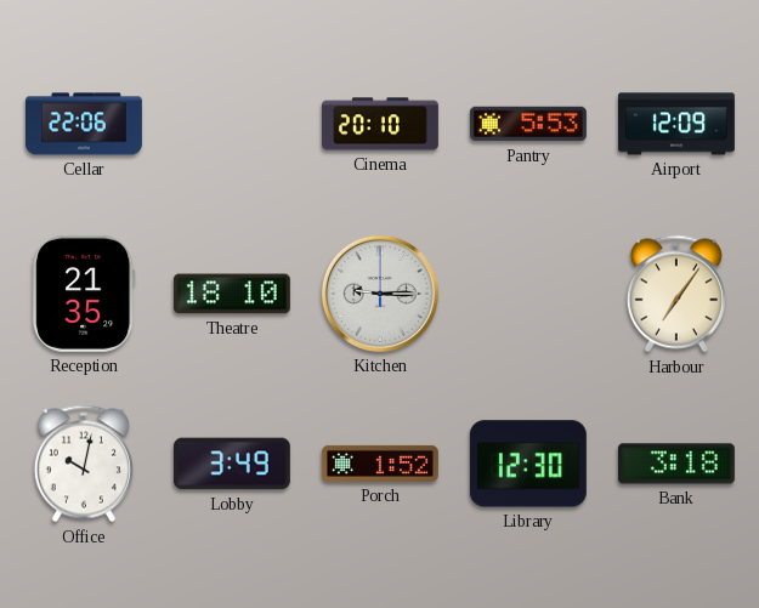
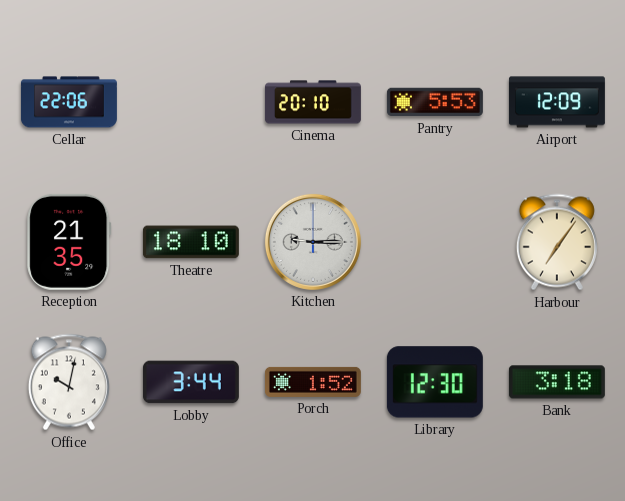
Lobby: 3:49 -> 3:44 (191, 382)
